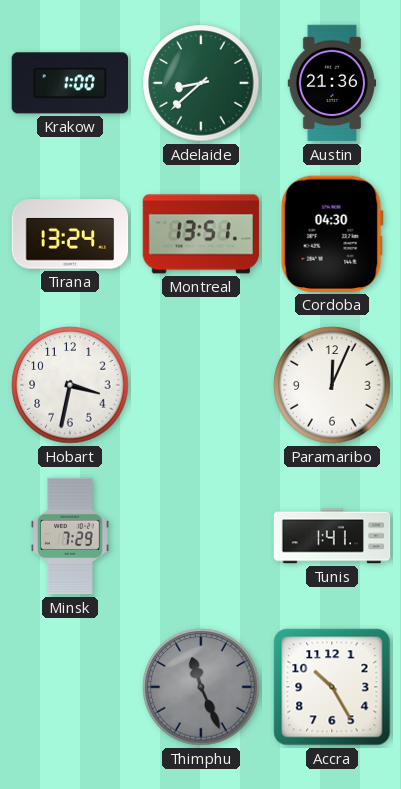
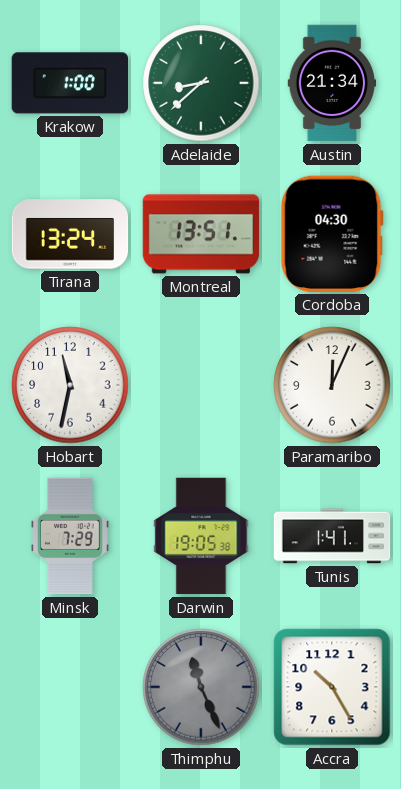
Austin: 21:36 -> 21:34 (332, 83)
Hobart: 3:32 -> 11:32 (70, 385)
Darwin: none -> 19:05 (201, 536)
